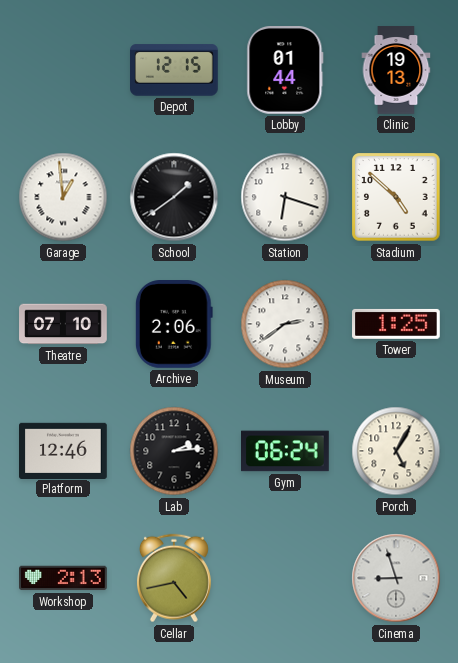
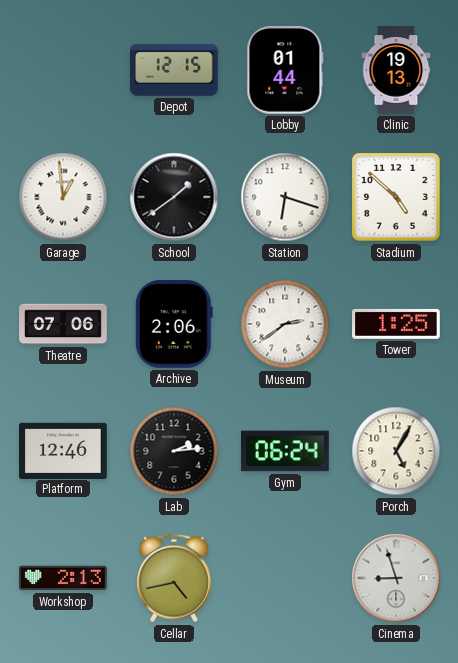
Theatre: 07:10 -> 07:06 (63, 324)
